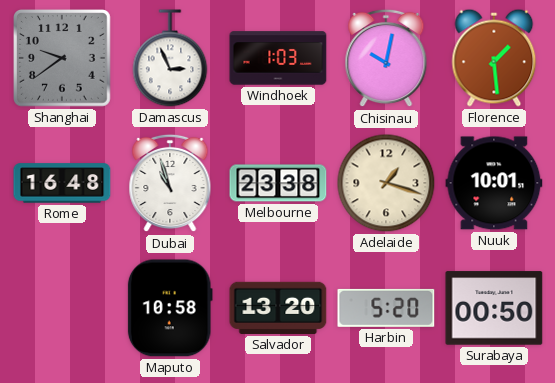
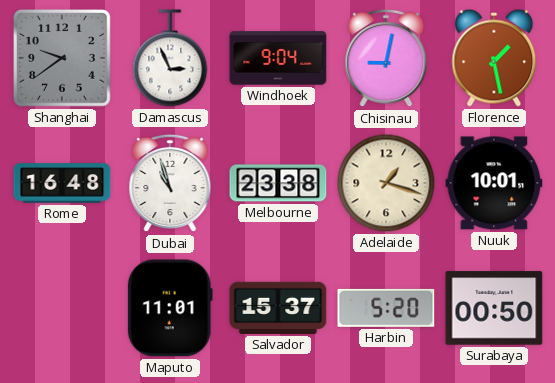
Windhoek: 1:03 -> 9:04 (278, 58)
Chisinau: 10:02 -> 9:02 (386, 58)
Florence: 1:29 -> 1:28 (494, 58)
Maputo: 10:58 -> 11:01 (170, 308)
Salvador: 13:20 -> 15:37 (278, 308)
